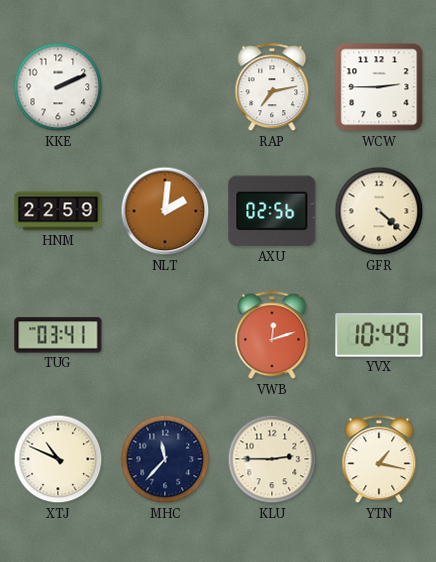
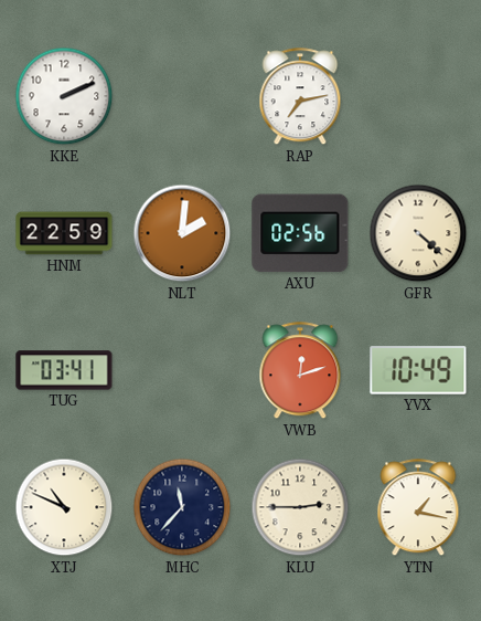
WCW: 2:45 -> none (379, 87)
